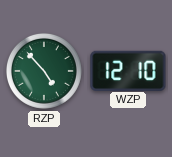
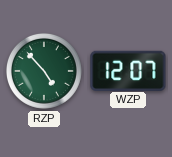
WZP: 12:10 -> 12:07 (128, 70)
